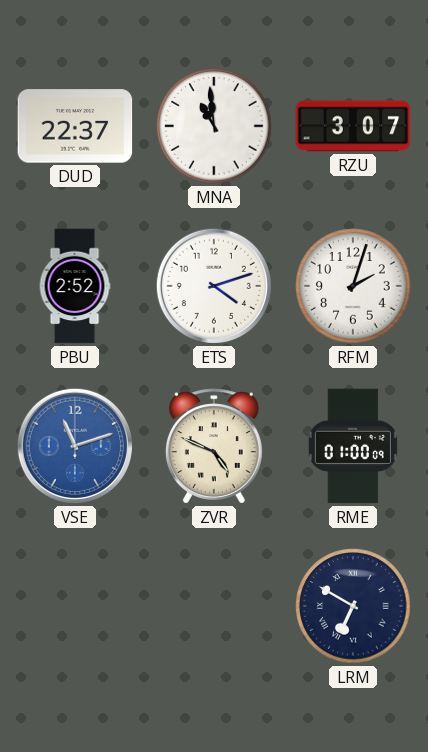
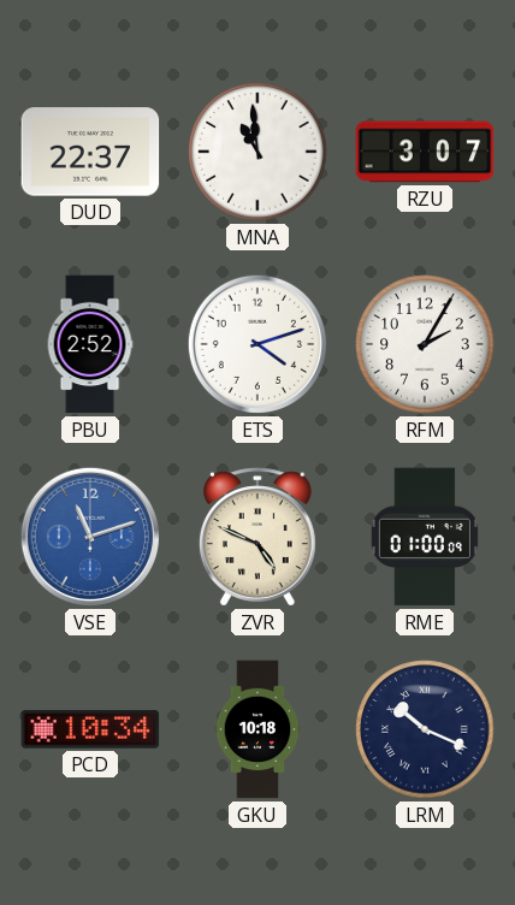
RFM: 2:03 -> 2:05 (425, 344)
PCD: none -> 10:34 (90, 729)
GKU: none -> 10:18 (257, 729)
LRM: 6:50 -> 10:19 (425, 729)
